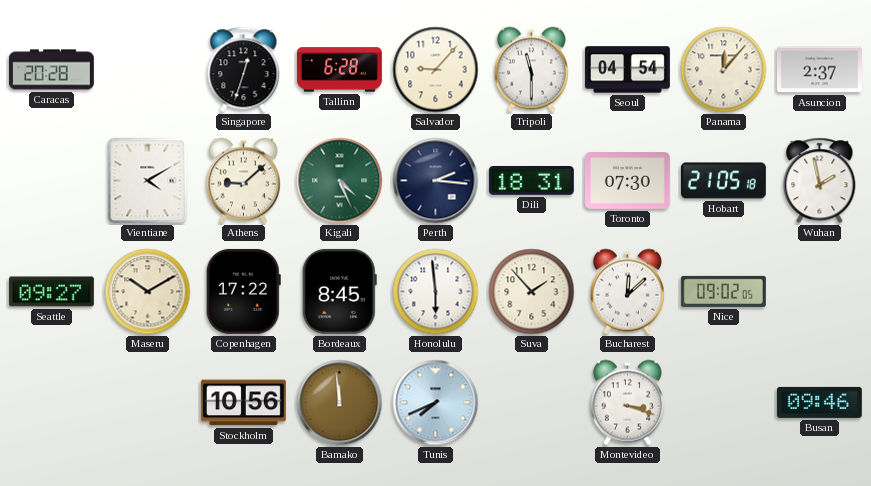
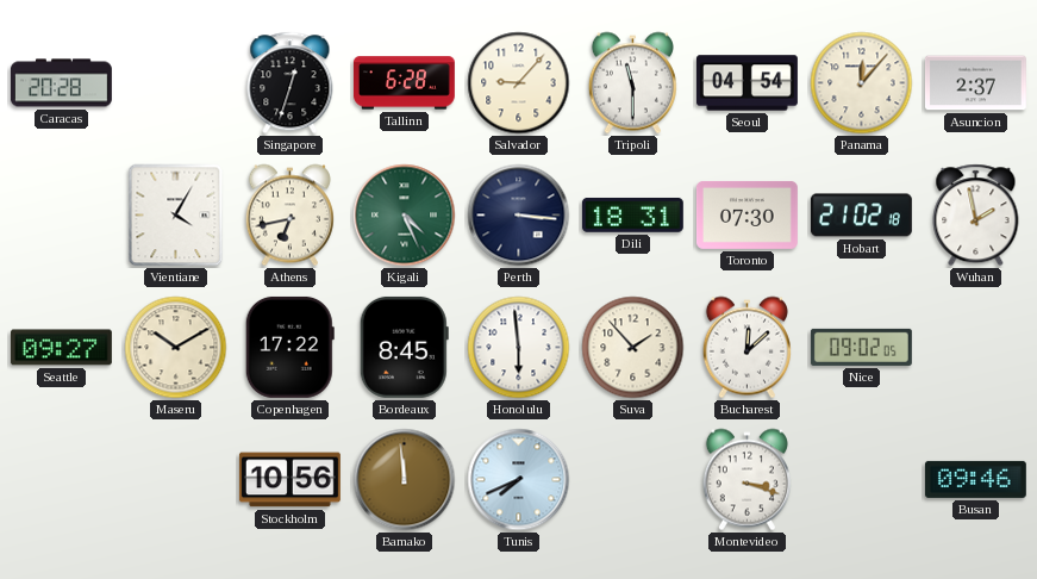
Vientiane: 4:10 -> 4:05 (176, 216)
Athens: 9:08 -> 6:43 (289, 216)
Perth: 2:16 -> 3:16 (519, 216)
Hobart: 21:05 -> 21:02 (861, 216)
